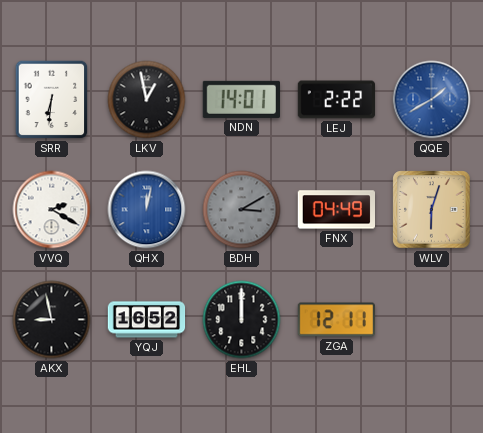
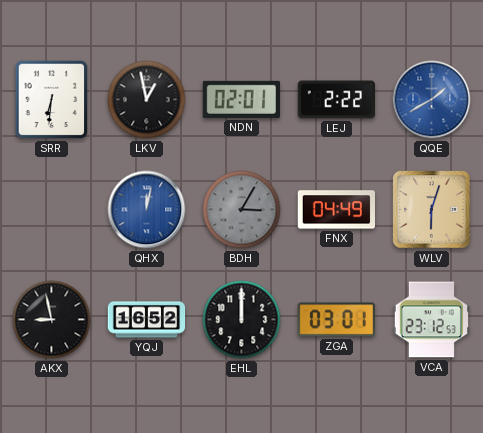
NDN: 14:01 -> 02:01 (241, 99)
VVQ: 2:20 -> none (52, 210)
BDH: 3:10 -> 3:05 (242, 210)
ZGA: 12:11 -> 03:01 (336, 320)
VCA: none -> 23:12 (431, 320)
